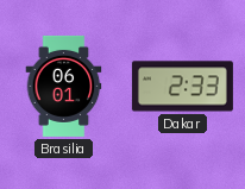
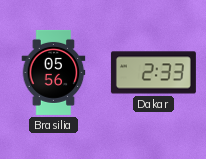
Brasilia: 06:01 -> 05:56 (54, 72)
